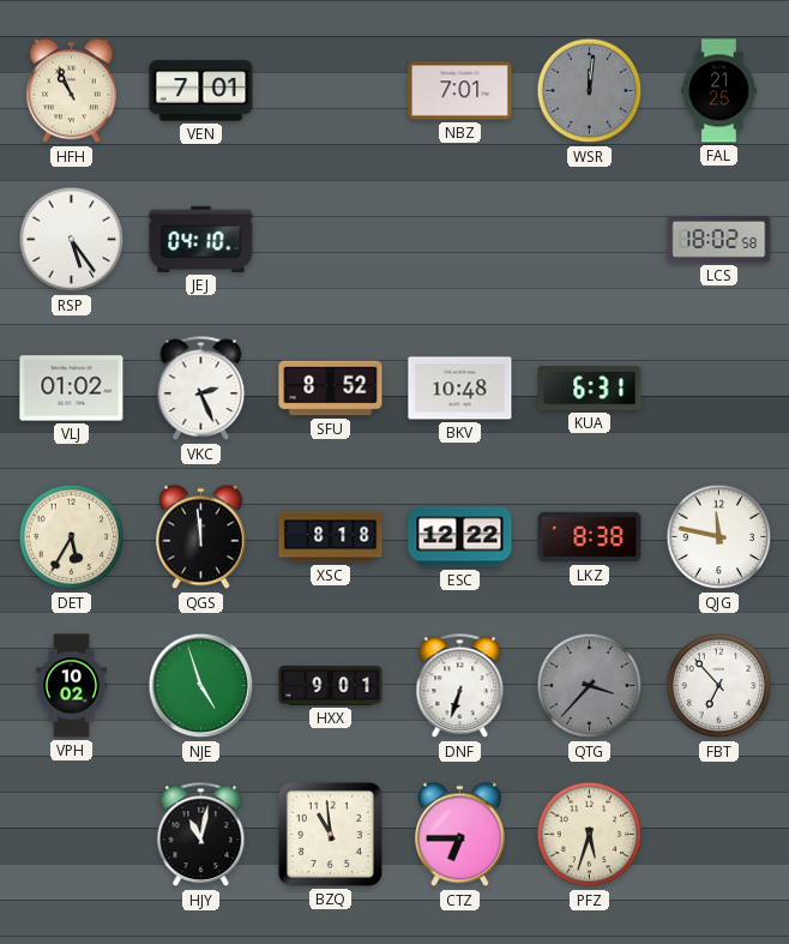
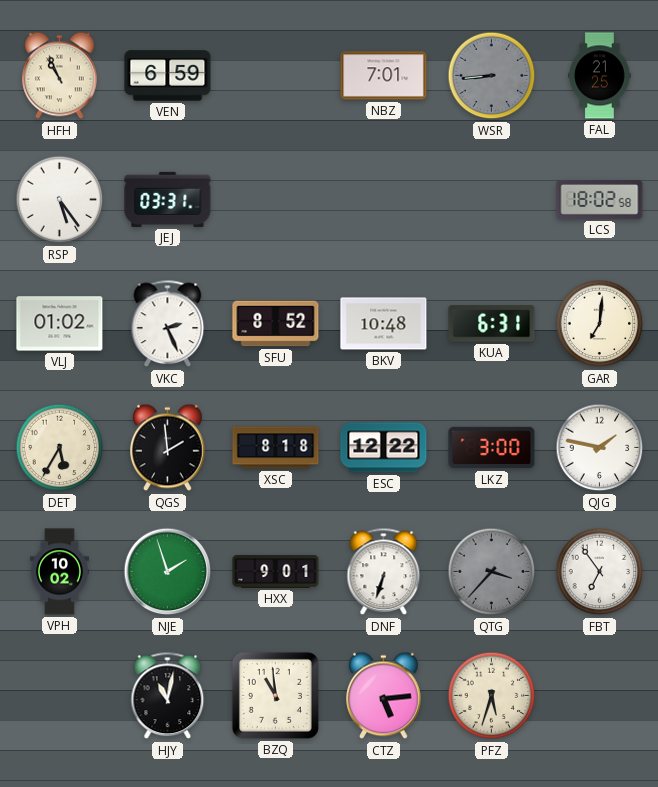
VEN: 7:01 -> 6:59 (168, 76)
WSR: 12:01 -> 8:44 (492, 76)
JEJ: 04:10 -> 03:31 (168, 199)
GAR: none -> 7:01 (600, 324)
QGS: 11:59 -> 1:59 (168, 448)
LKZ: 8:38 -> 3:00 (492, 448)
QJG: 11:47 -> 1:47 (600, 448)
NJE: 4:57 -> 1:57 (168, 572)
FBT: 6:53 -> 6:54 (600, 572)
CTZ: 6:45 -> 5:14 (384, 696)
